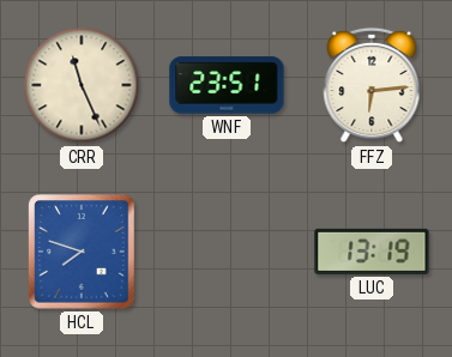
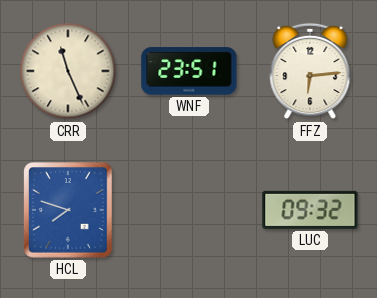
LUC: 13:19 -> 09:32 (310, 210)
